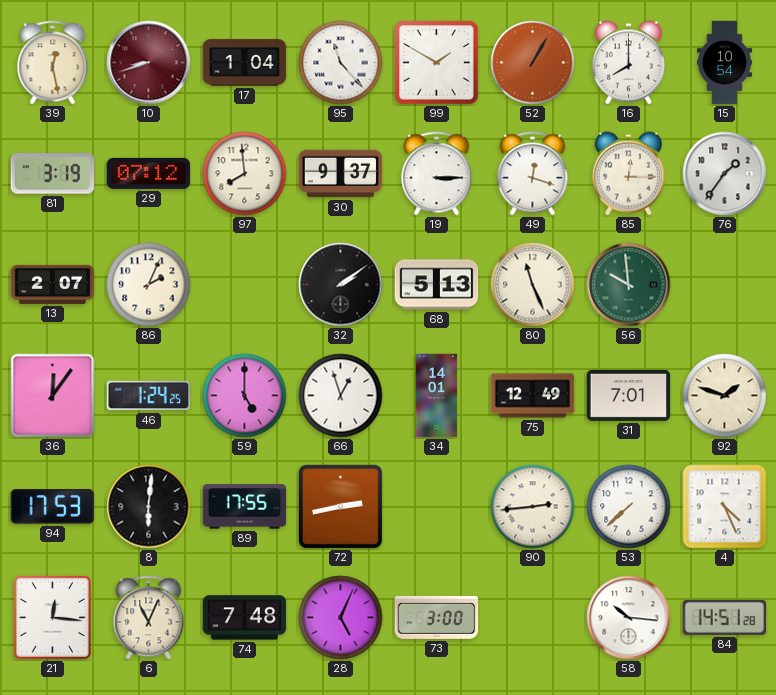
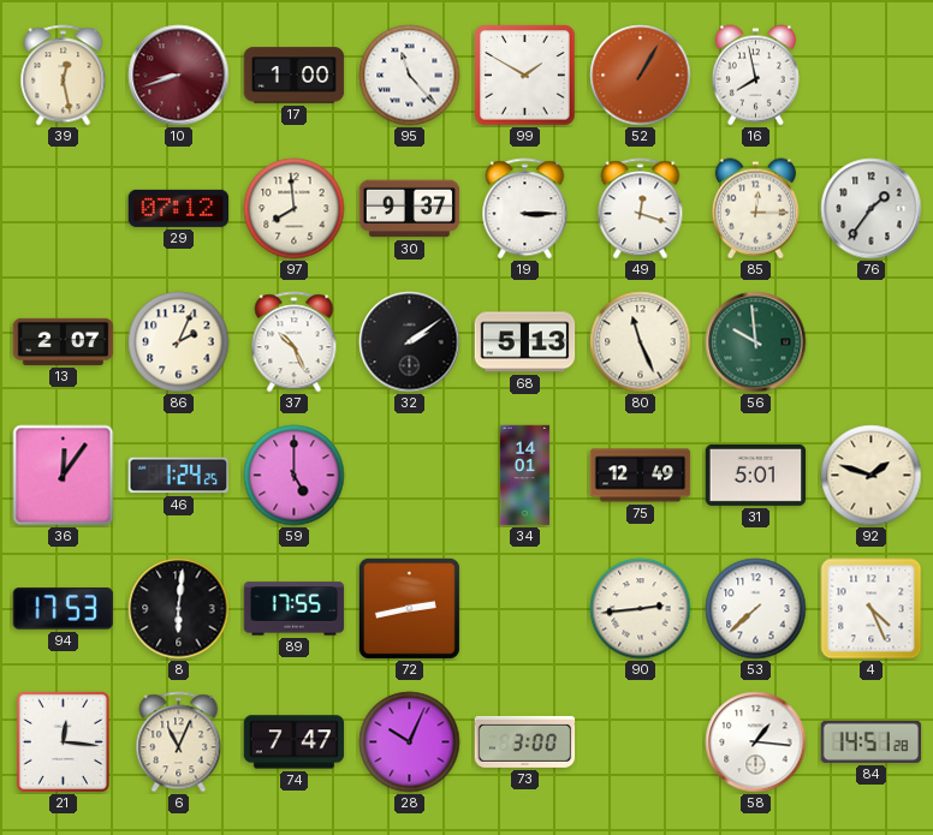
17: 1:04 -> 1:00 (295, 76)
16: 8:00 -> 7:58 (755, 76)
15: 10:54 -> none (724, 63)
81: 3:19 -> none (53, 174)
37: none -> 10:26 (295, 342)
66: 12:57 -> none (341, 396)
31: 7:01 -> 5:01 (756, 475)
74: 7:48 -> 7:47 (295, 742)
28: 5:04 -> 10:04 (410, 742)
58: 10:16 -> 1:16 (756, 742)
